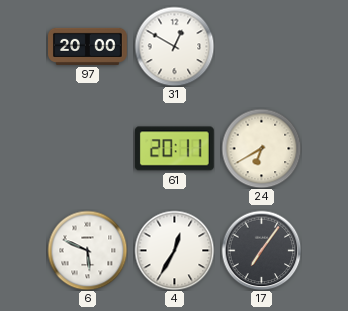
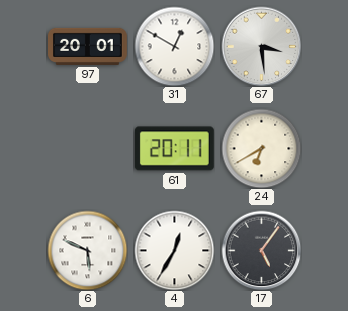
97: 20:00 -> 20:01 (88, 46)
67: none -> 3:29 (261, 46)
17: 7:06 -> 5:06 (261, 250)
